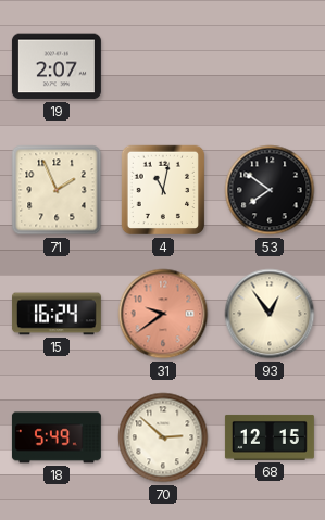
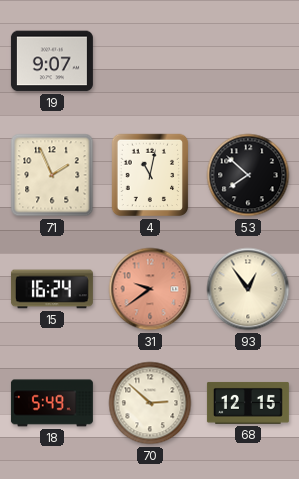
19: 2:07 -> 9:07 (52, 61)
53: 7:51 -> 7:52 (248, 175)
